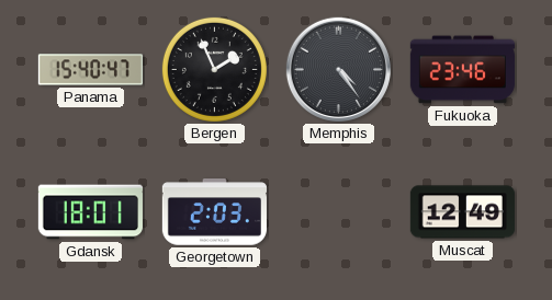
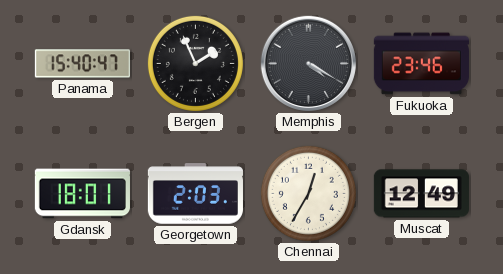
Memphis: 4:24 -> 4:20 (308, 63)
Chennai: none -> 12:35 (308, 193)
